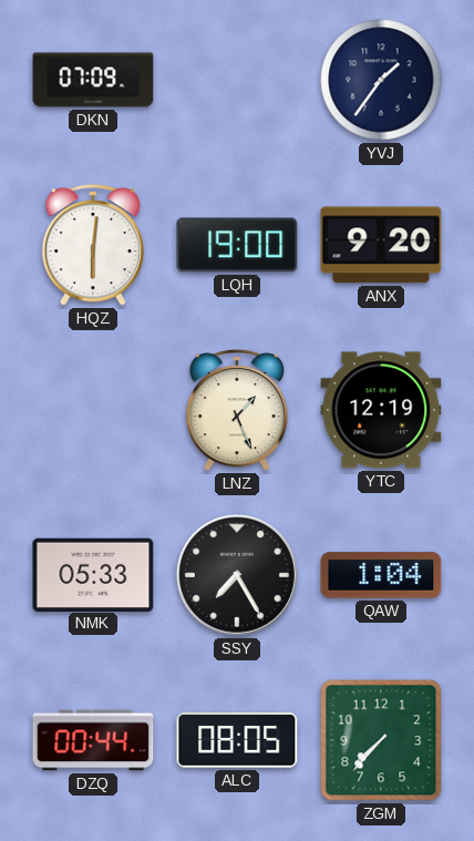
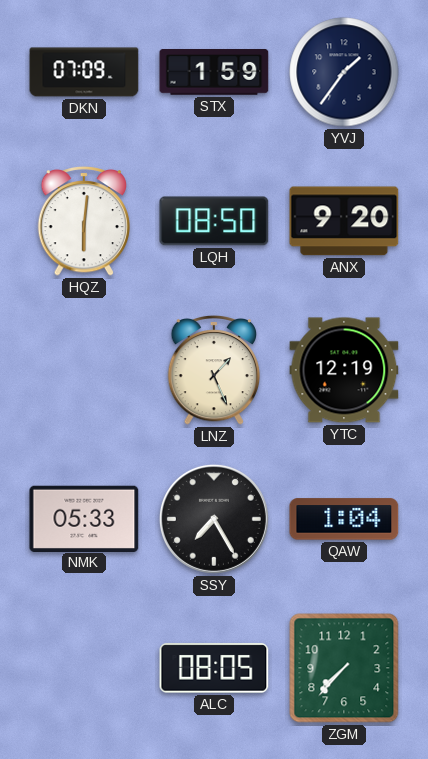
STX: none -> 1:59 (214, 73)
LQH: 19:00 -> 08:50 (214, 221)
DZQ: 00:44 -> none (93, 740)
